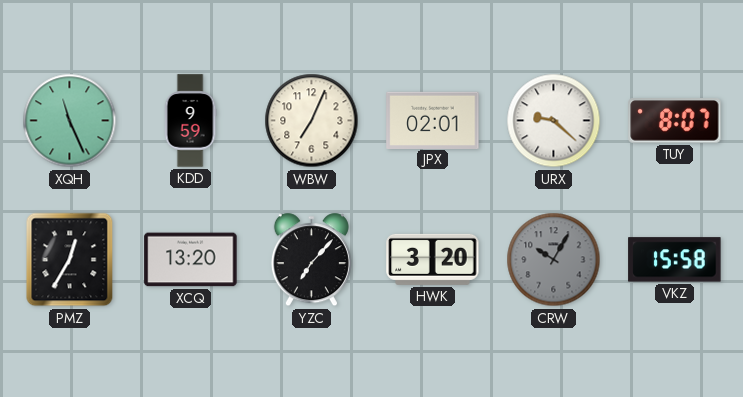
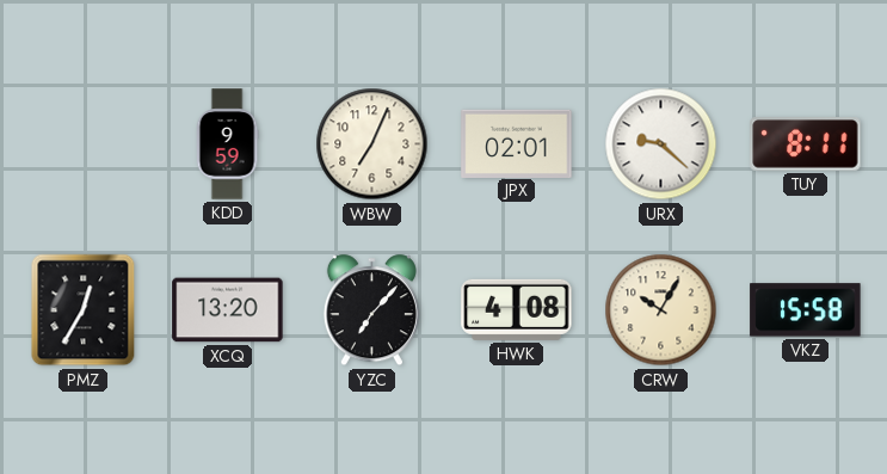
XQH: 11:26 -> none (70, 121)
TUY: 8:07 -> 8:11 (806, 144)
HWK: 3:20 -> 4:08 (517, 309)
CRW dial: grey -> cream (661, 310)
